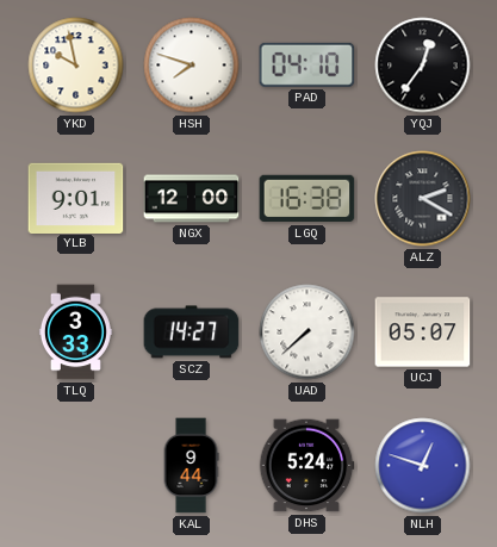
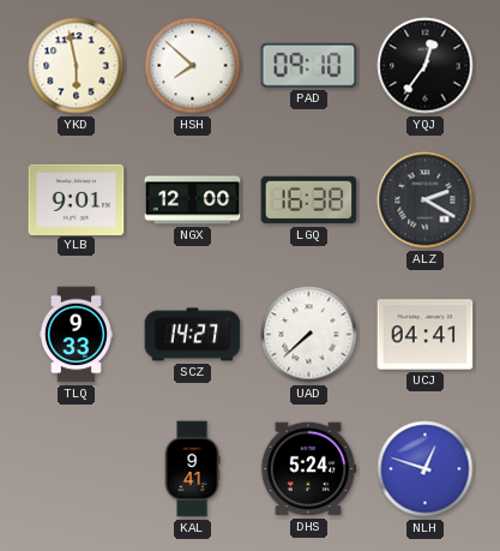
YKD: 9:58 -> 5:58 (77, 66)
HSH: 7:48 -> 7:52 (193, 66)
PAD: 04:10 -> 09:10 (309, 65)
TLQ: 3:33 -> 9:33 (76, 335)
UCJ: 05:07 -> 04:41 (426, 335)
KAL: 9:44 -> 9:41 (192, 469)
